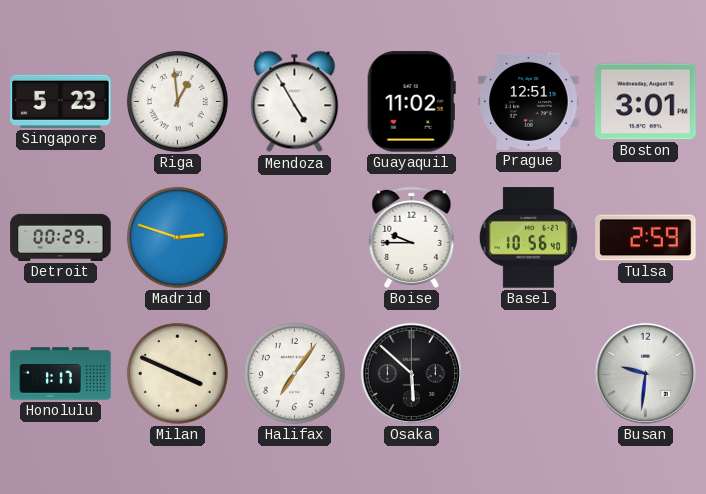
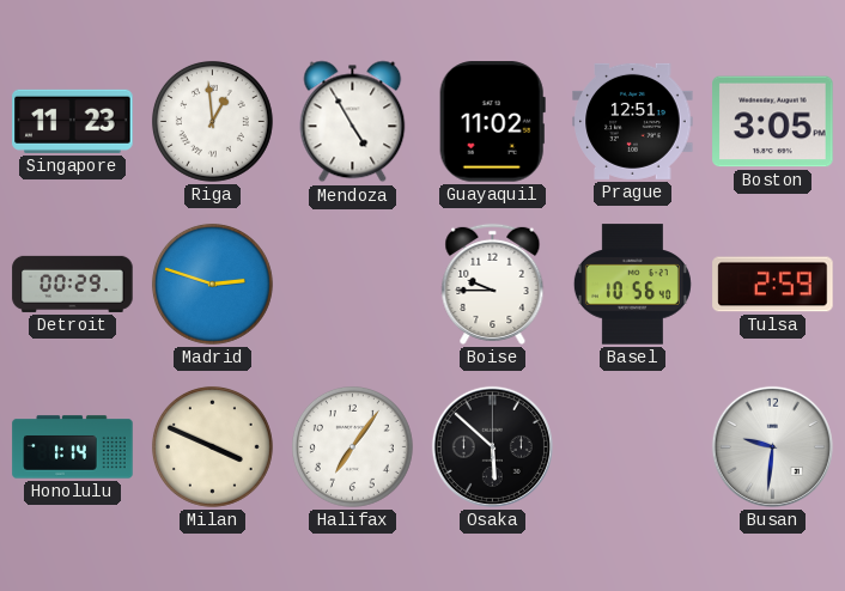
Singapore: 5:23 -> 11:23 (73, 121)
Boston: 3:01 -> 3:05 (773, 122)
Honolulu: 1:17 -> 1:14 (73, 447)
